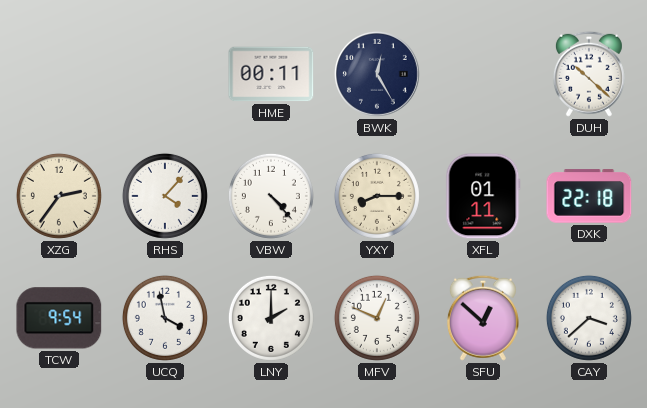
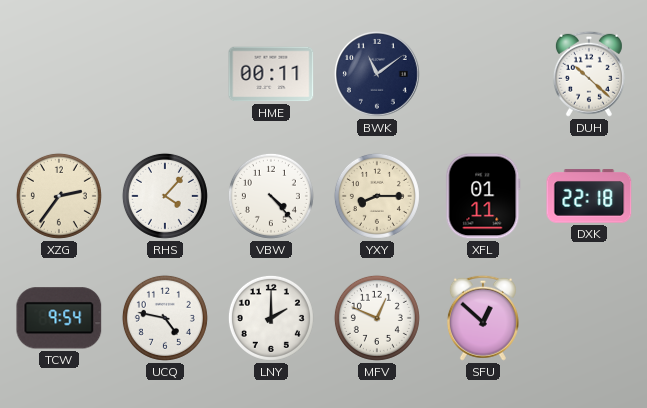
BWK: 12:25 -> 11:09 (377, 74)
UCQ: 3:58 -> 4:47 (165, 318)
CAY: 3:38 -> none (589, 318)
